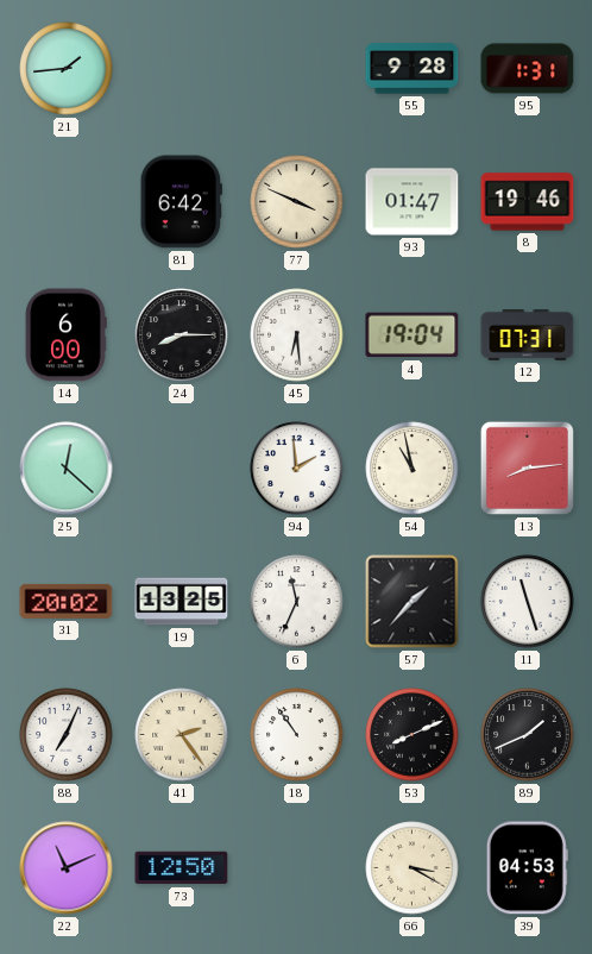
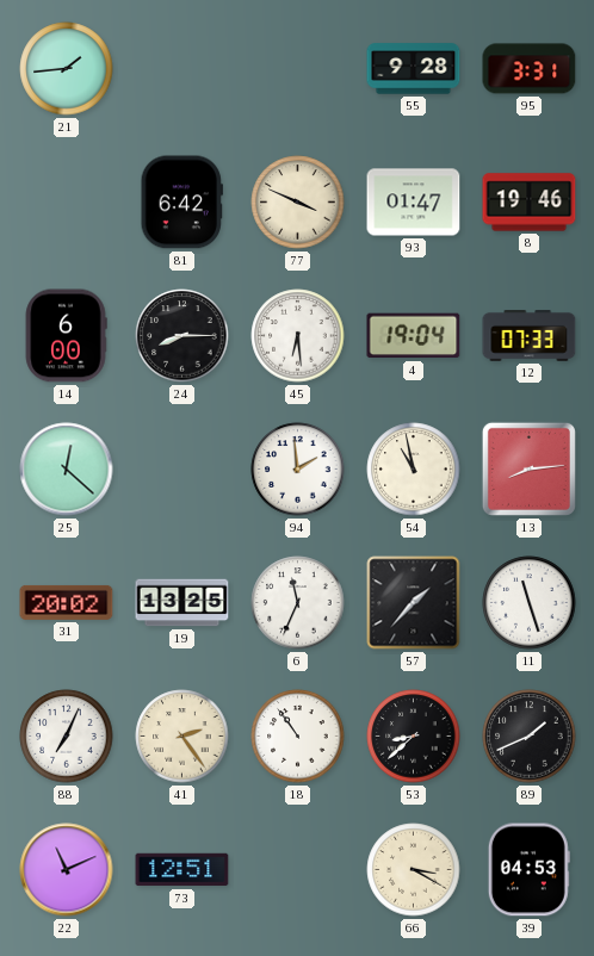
95: 1:31 -> 3:31 (530, 69)
12: 07:31 -> 07:33 (530, 336)
53: 8:11 -> 8:38 (414, 737)
73: 12:50 -> 12:51 (182, 870)
